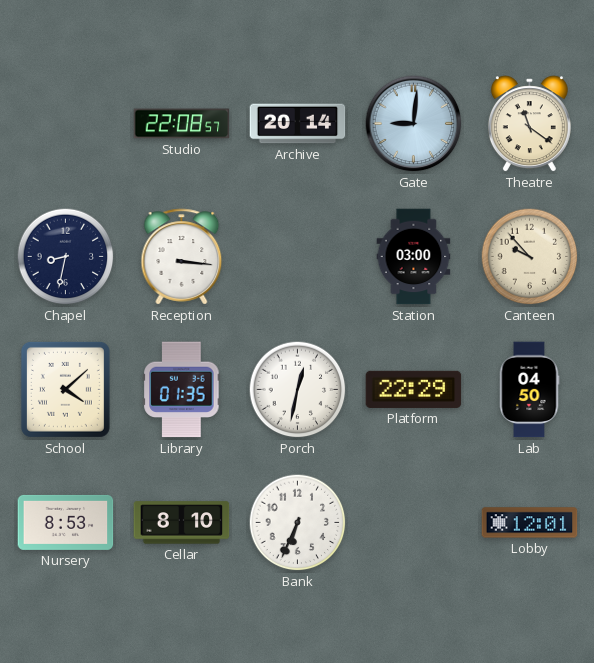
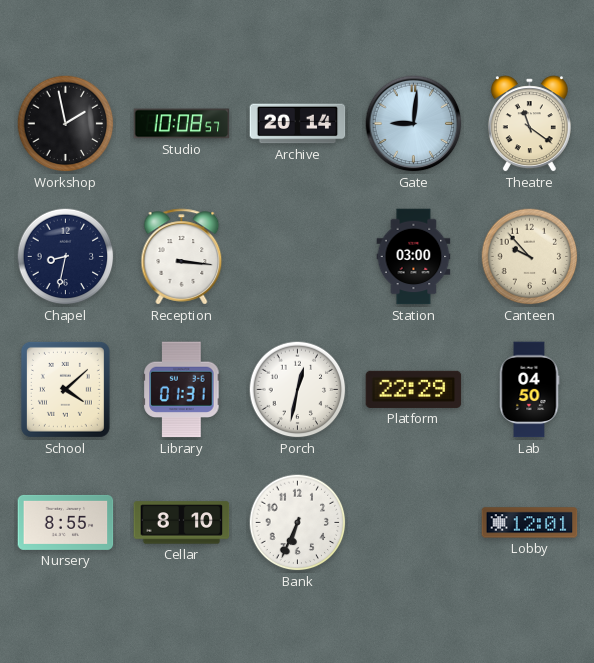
Workshop: none -> 1:58 (66, 124)
Studio: 22:08 -> 10:08 (182, 124)
Library: 01:35 -> 01:31 (182, 390)
Nursery: 8:53 -> 8:55 (66, 522)
